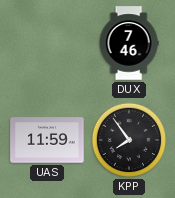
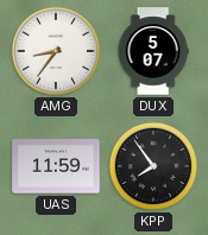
AMG: none -> 8:36 (56, 51)
DUX: 7:46 -> 5:07 (153, 51)
